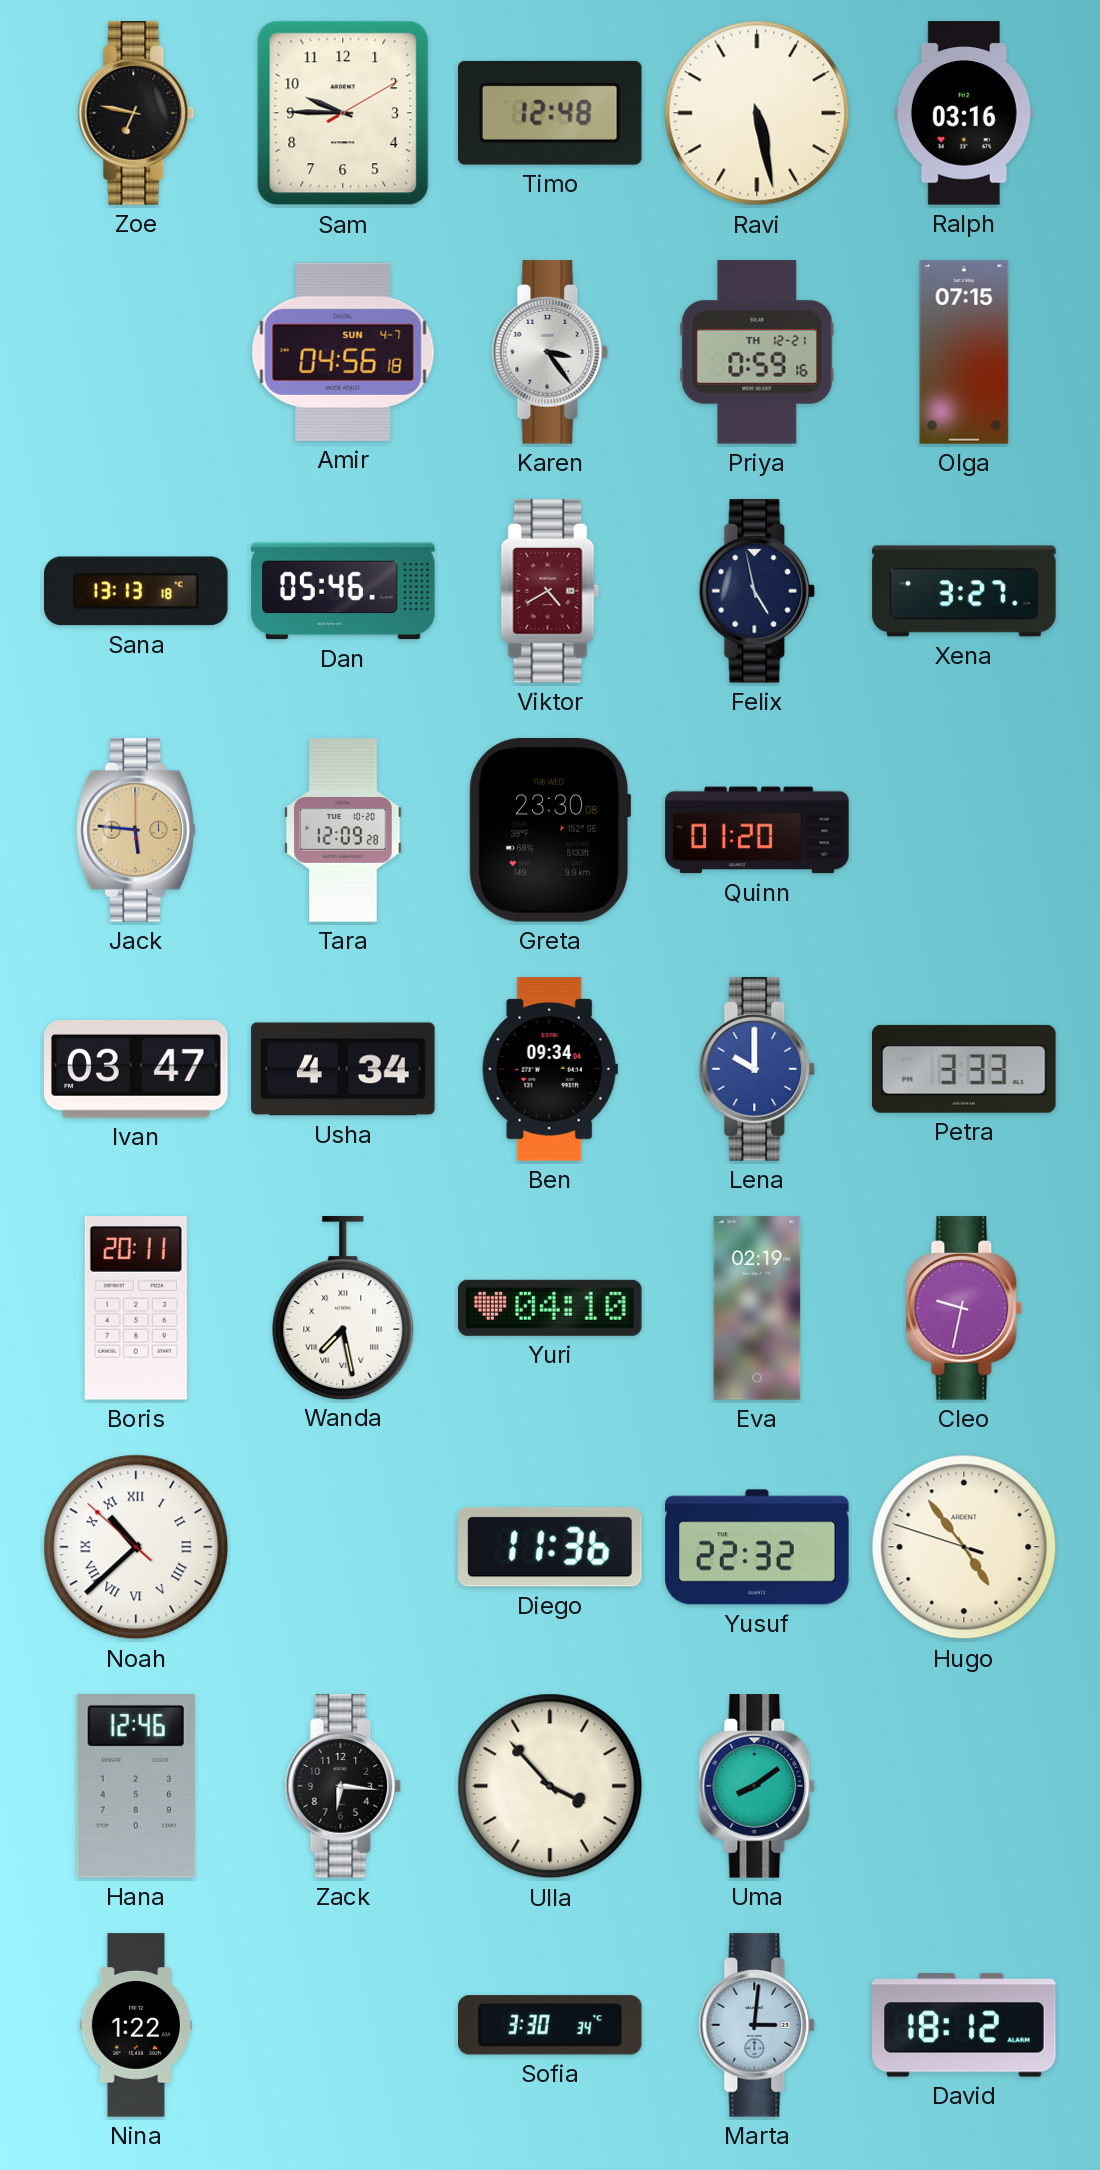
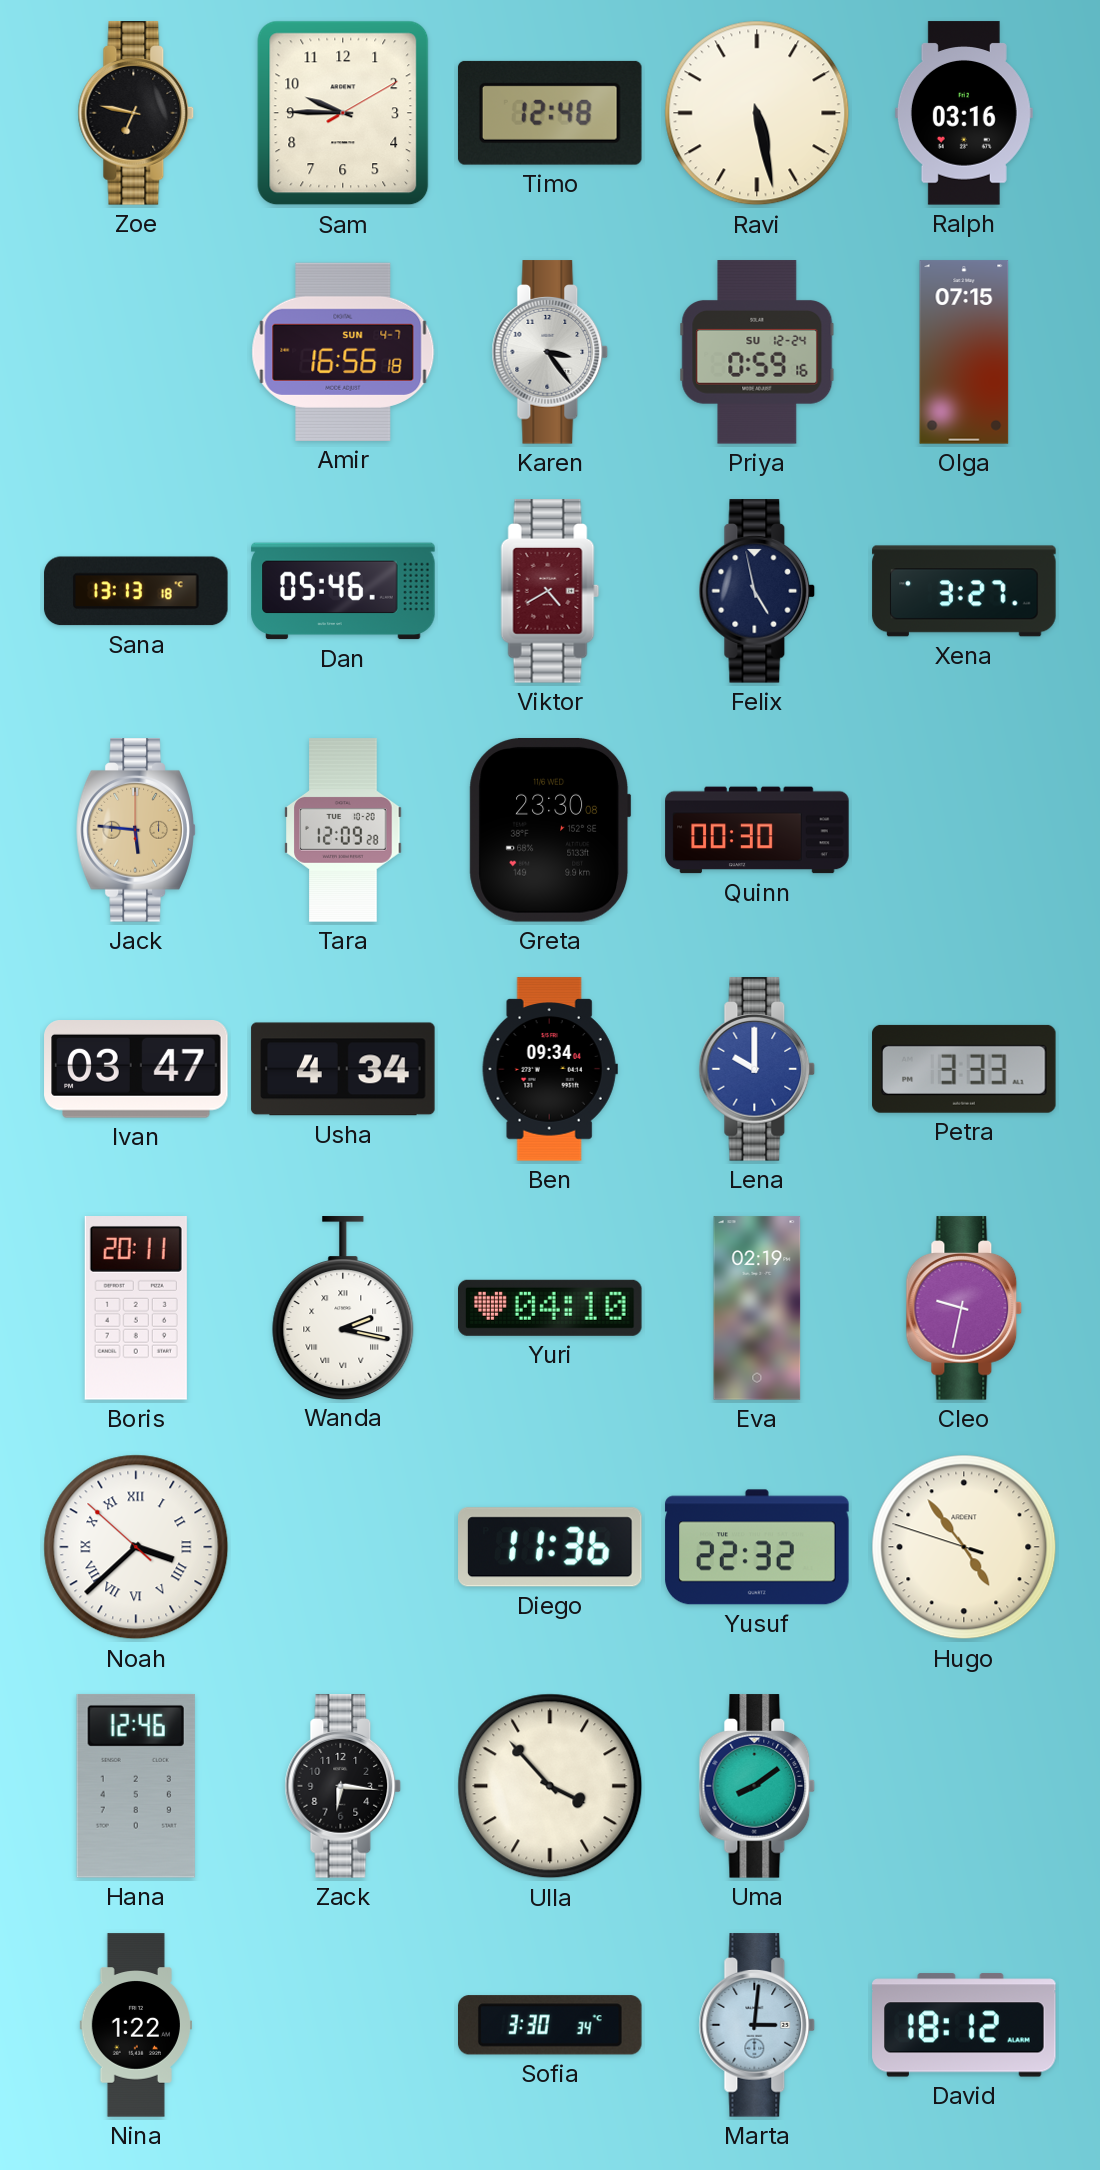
Amir: 04:56 -> 16:56 (343, 352)
Priya date: TH 12-21 -> SU 12-24 (757, 352)
Quinn: 01:20 -> 00:30 (757, 830)
Wanda: 7:28 -> 2:17 (343, 1308)
Noah: 10:37 -> 3:37 (136, 1547)
